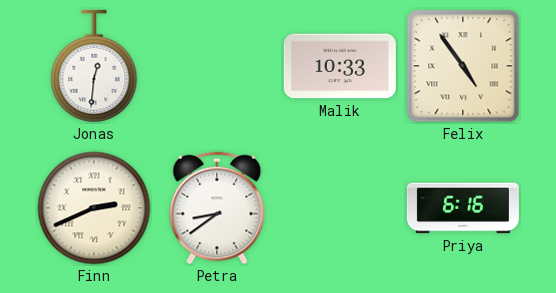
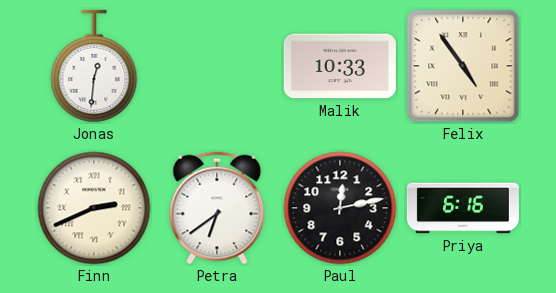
Petra: 8:39 -> 6:39 (217, 208)
Paul: none -> 12:13 (340, 208)
